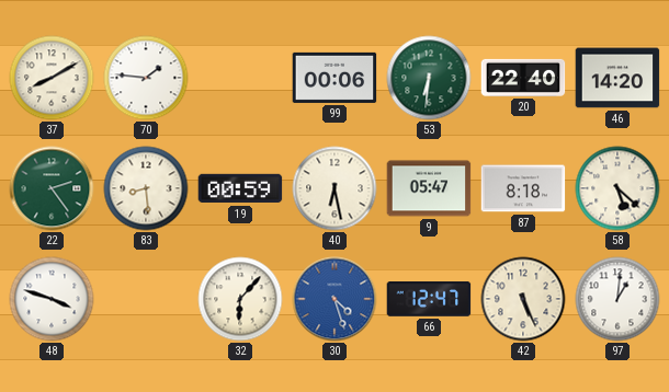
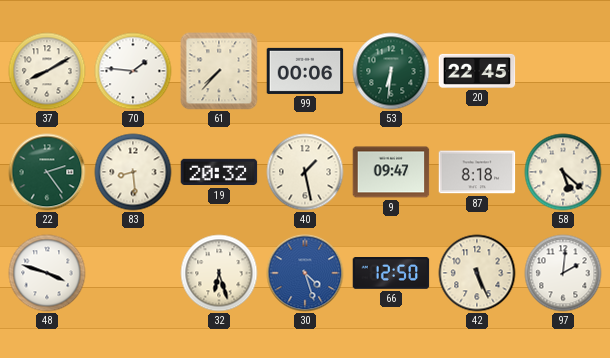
61: none -> 7:37 (219, 71)
20: 22:40 -> 22:45 (477, 71)
46: 14:20 -> none (617, 78)
19: 00:59 -> 20:32 (219, 172)
40: 6:28 -> 1:28 (305, 172)
9: 05:47 -> 09:47 (391, 172)
32: 6:07 -> 6:27 (219, 273)
66: 12:47 -> 12:50 (391, 274)
97: 1:01 -> 2:01 (563, 273)
